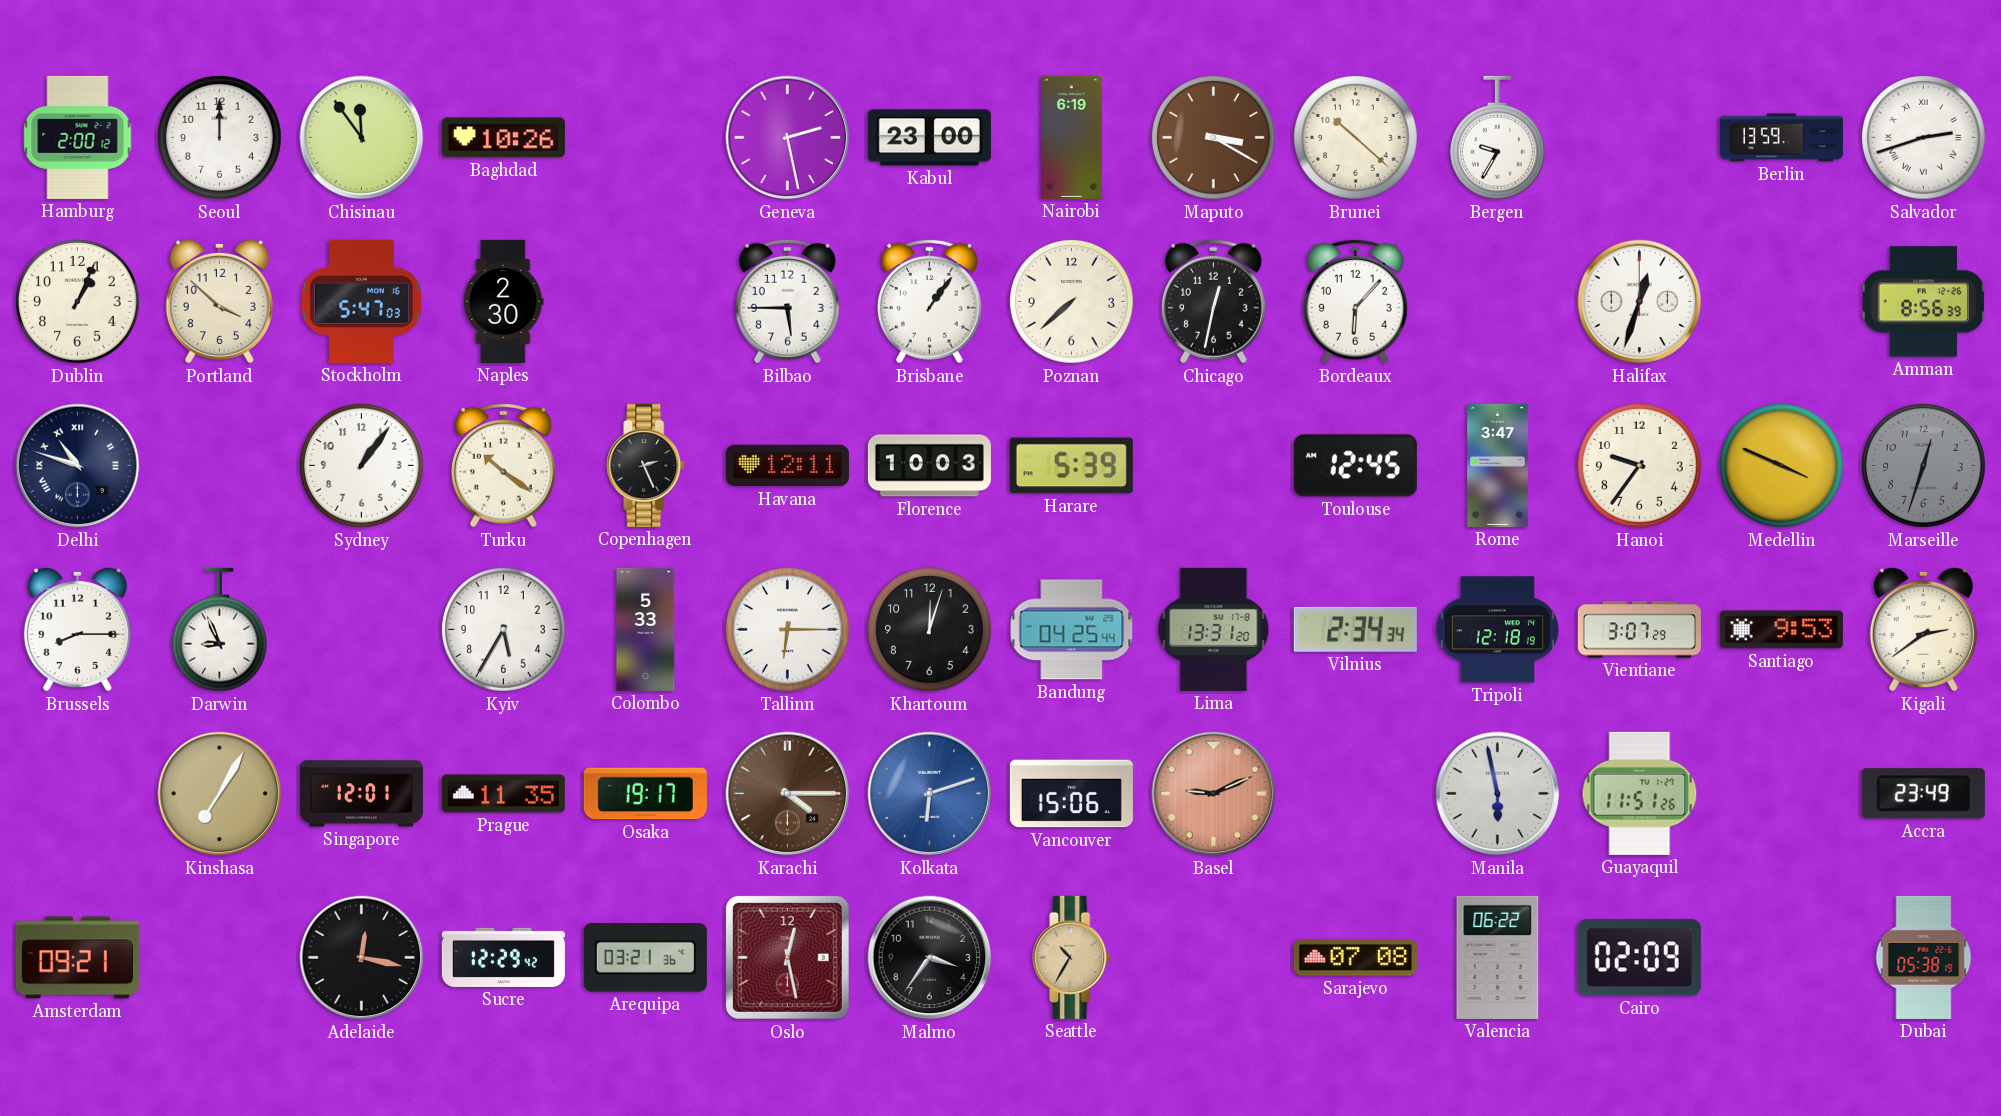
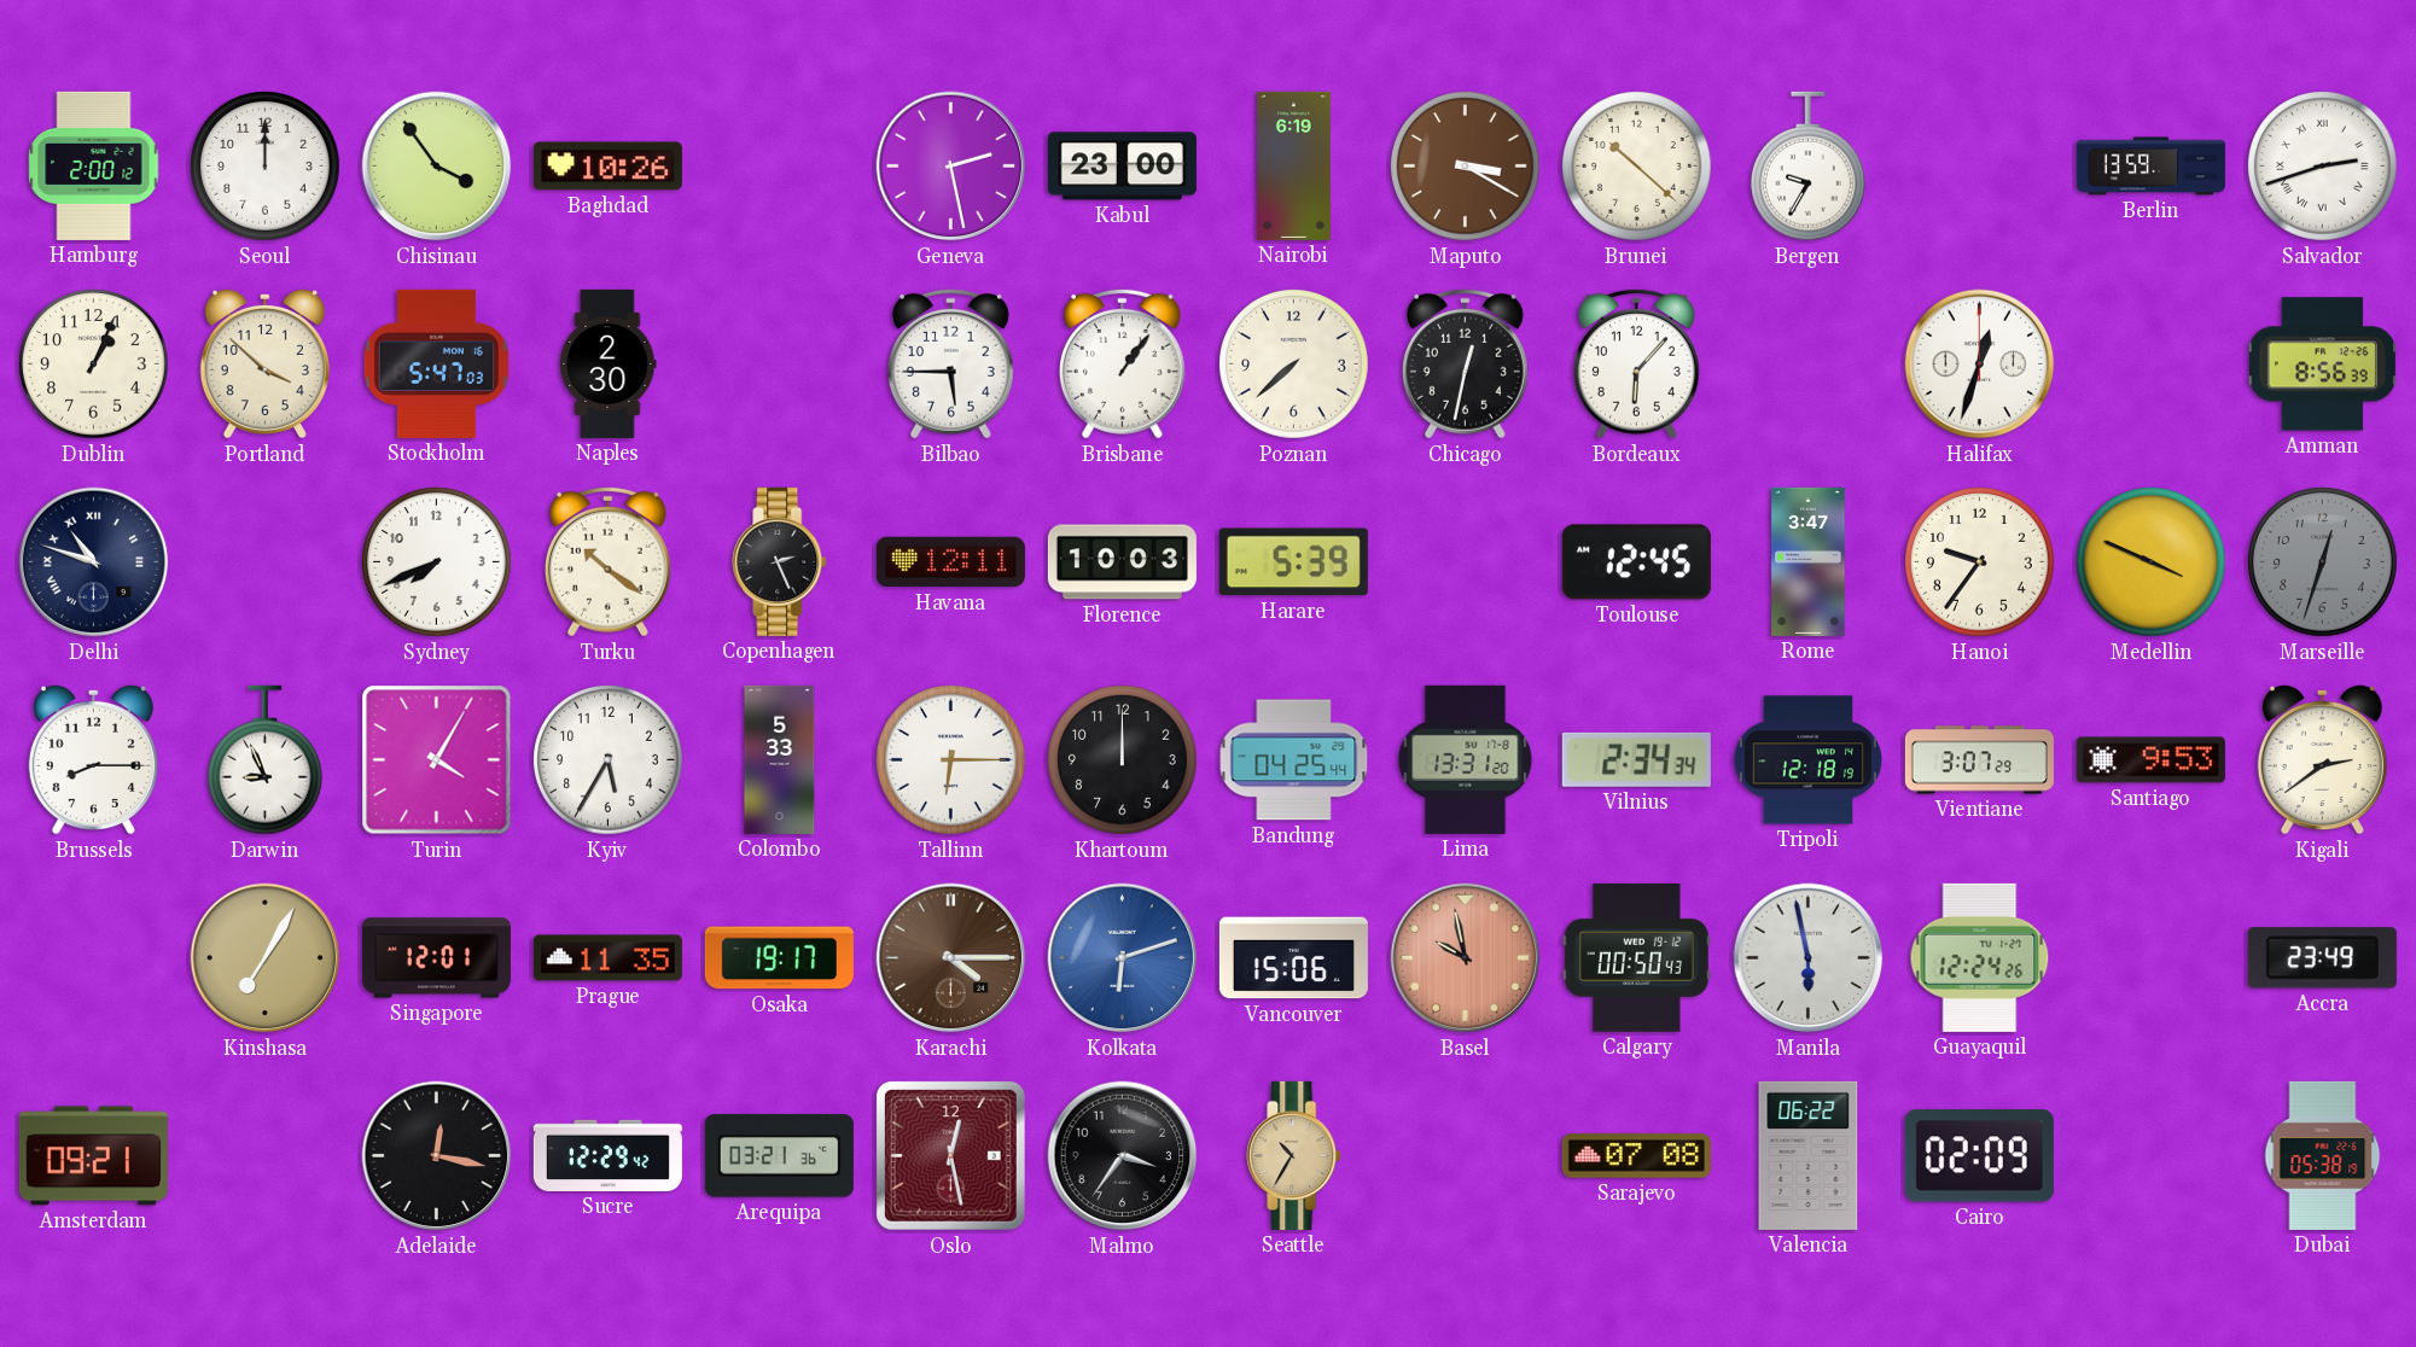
Chisinau: 11:54 -> 3:54 (437, 167)
Sydney: 1:06 -> 7:41 (437, 562)
Turin: none -> 4:05 (437, 760)
Khartoum: 12:03 -> 12:00 (1123, 760)
Basel: 9:11 -> 9:58 (1466, 958)
Calgary: none -> 00:50 (1636, 957)
Guayaquil: 11:51 -> 12:24 (1980, 957)
